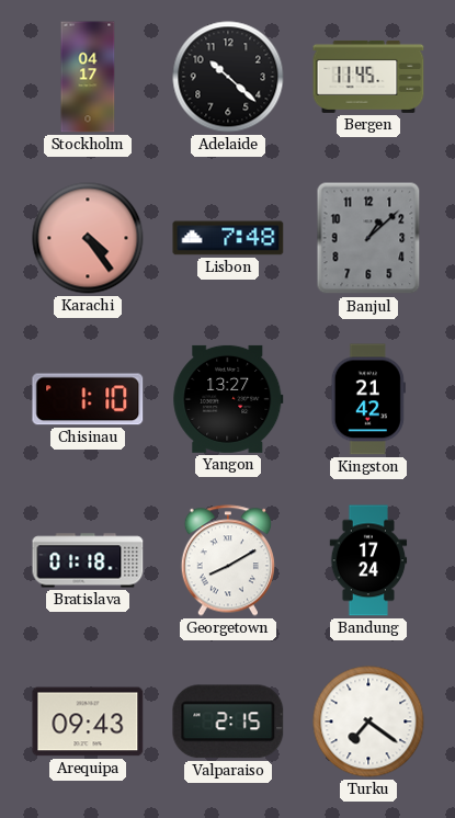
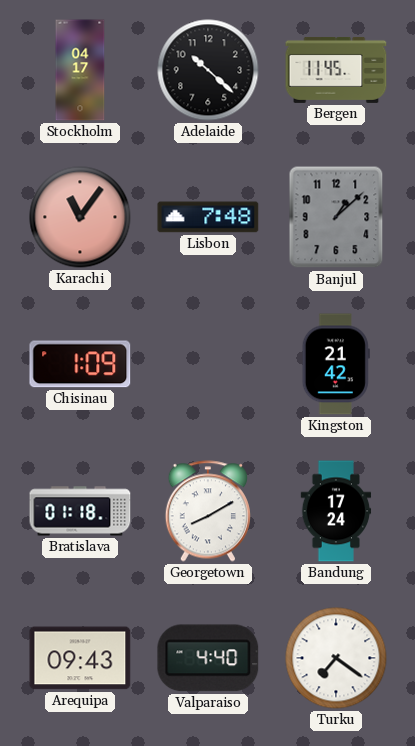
Karachi: 4:24 -> 11:06 (80, 217)
Chisinau: 1:10 -> 1:09 (80, 364)
Yangon: 13:27 -> none (228, 399)
Valparaiso: 2:15 -> 4:40 (208, 658)
